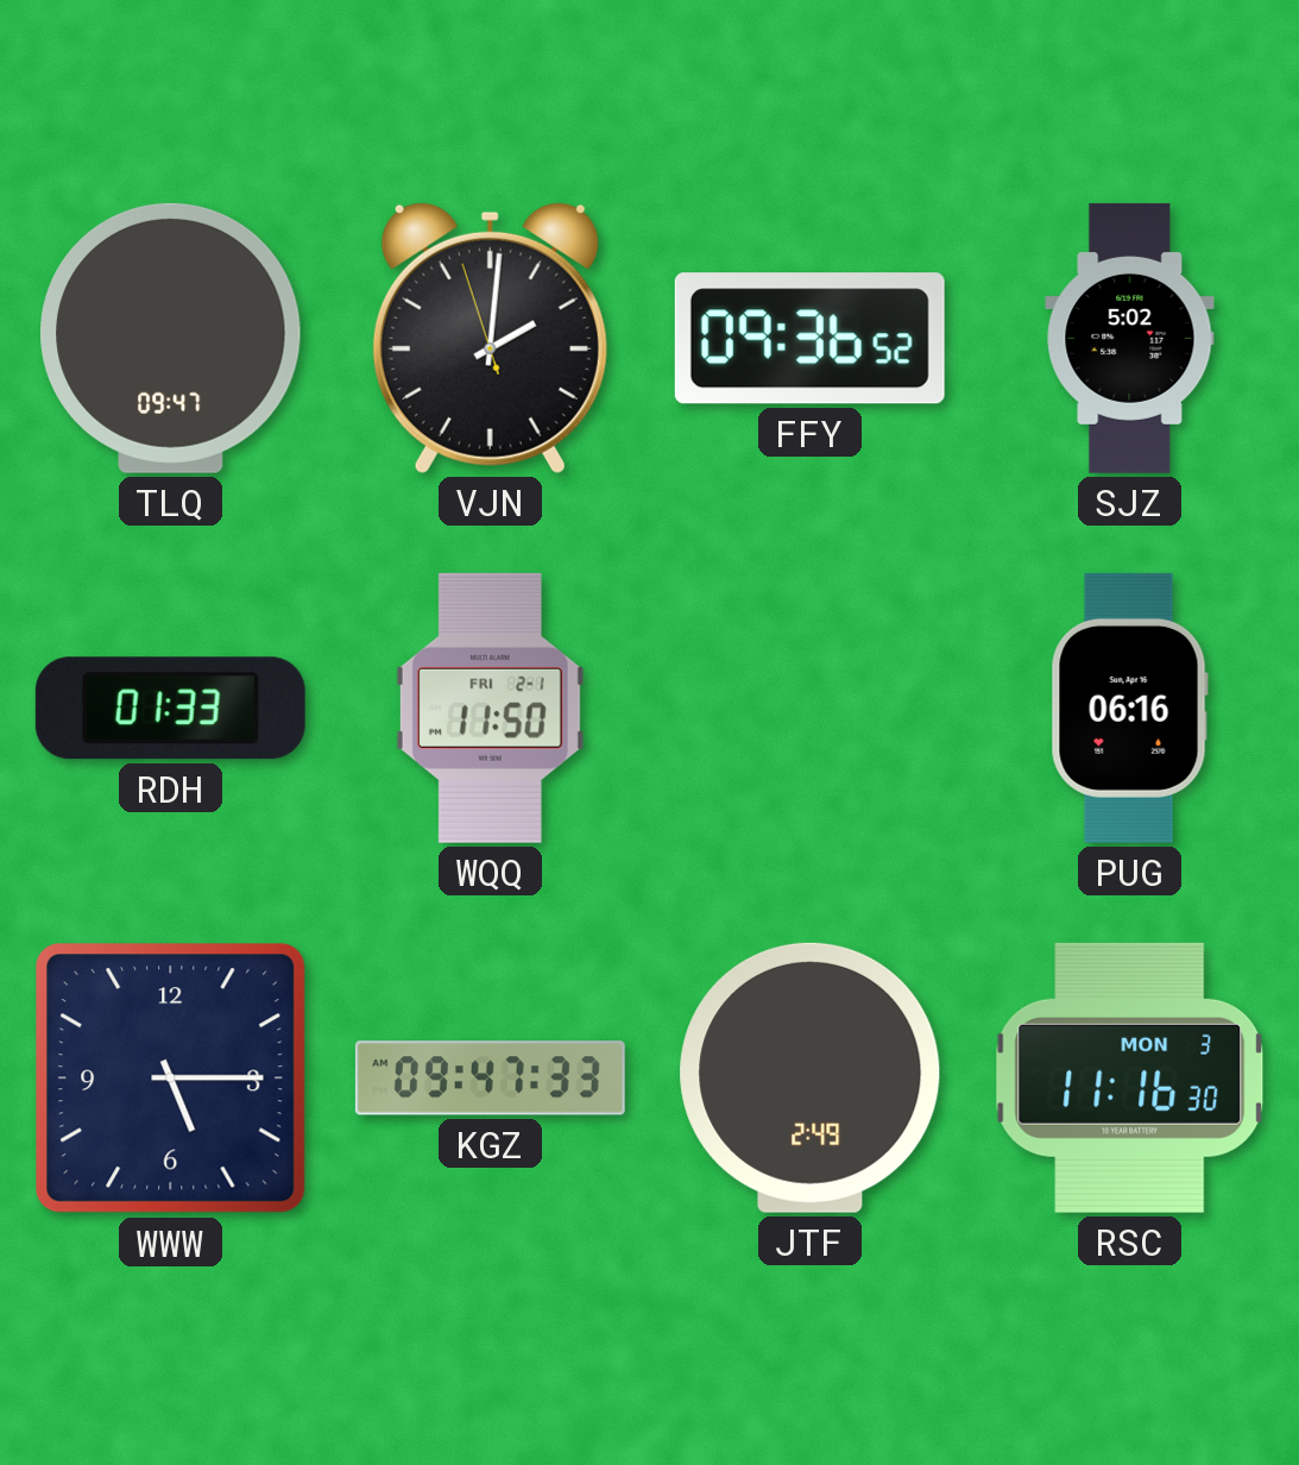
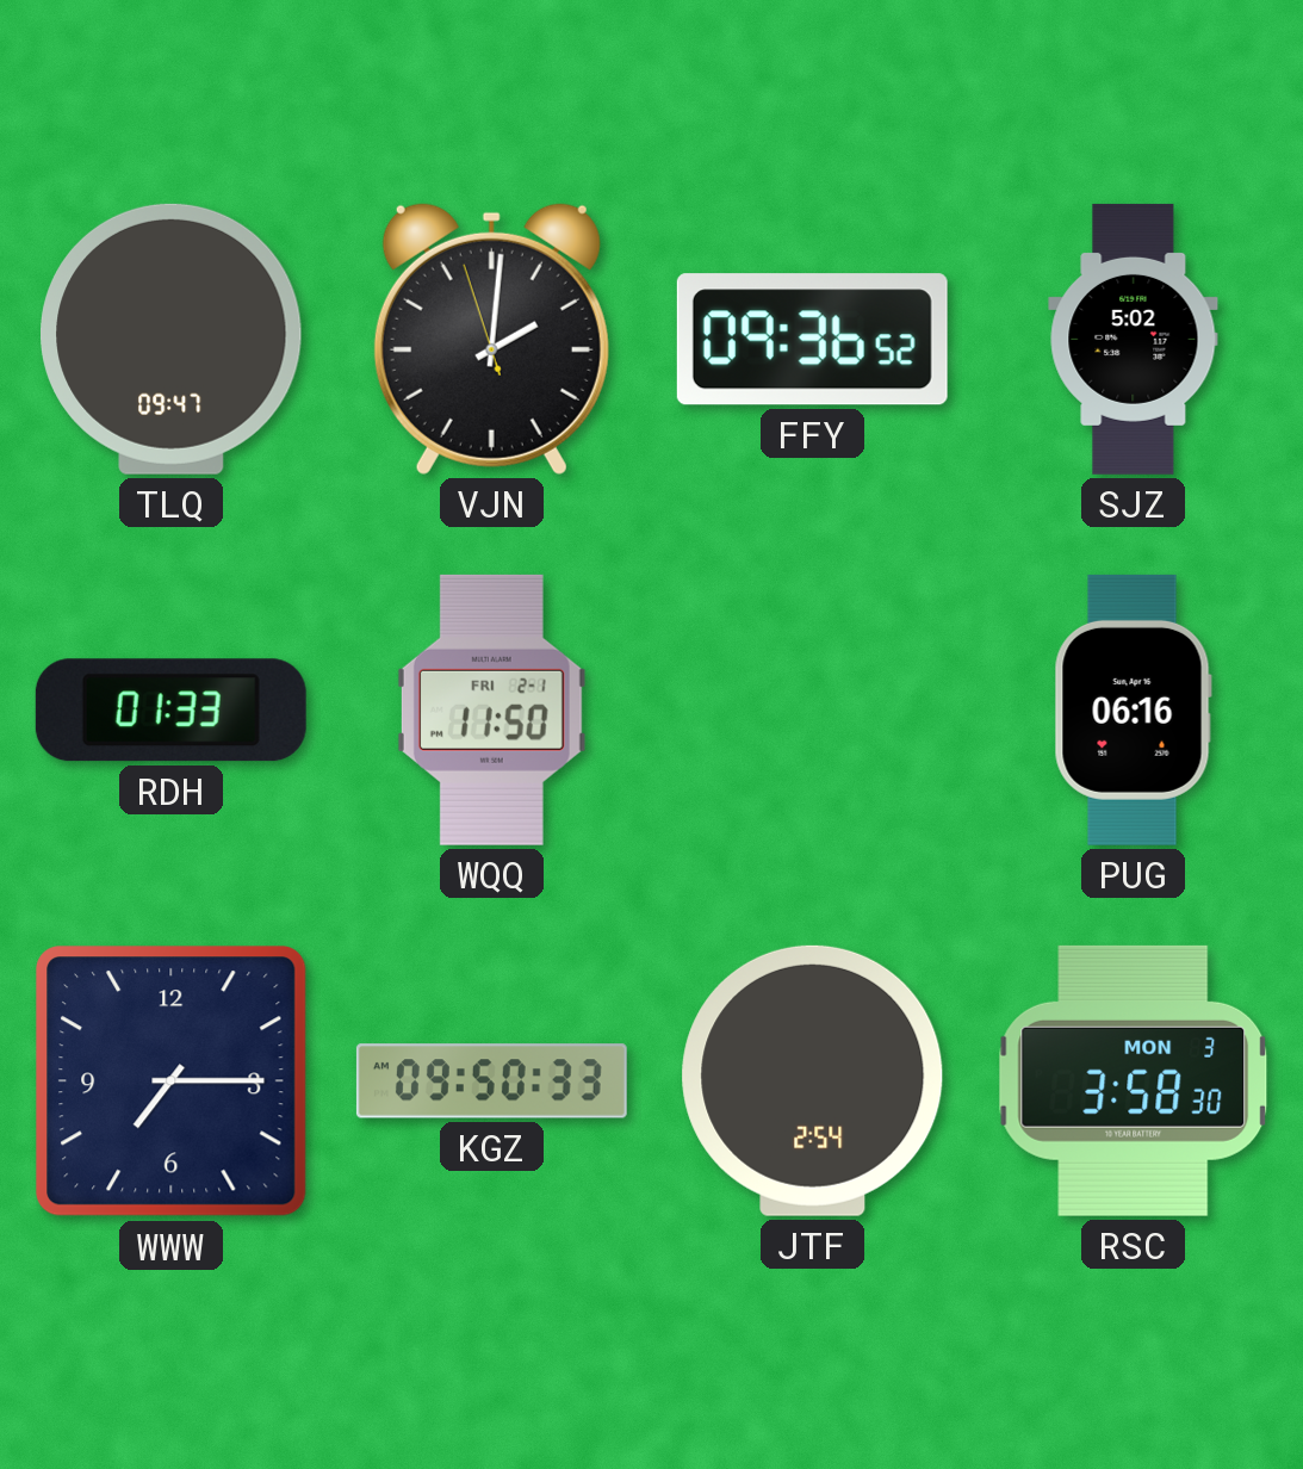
WWW: 5:15 -> 7:15 (172, 1081)
KGZ: 09:47 -> 09:50 (491, 1081)
JTF: 2:49 -> 2:54 (813, 1080)
RSC: 11:16 -> 3:58 (1134, 1080)
